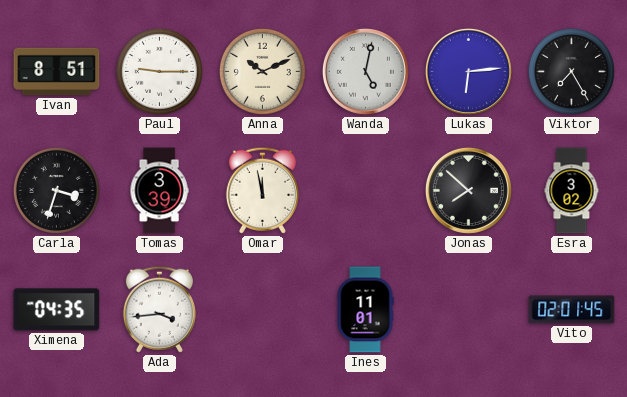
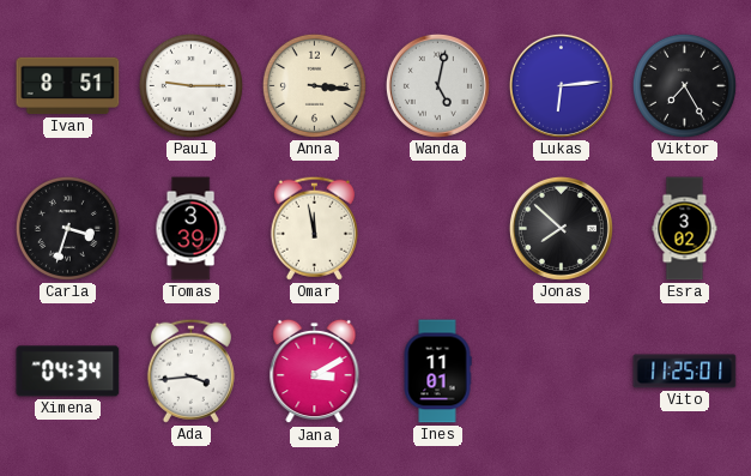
Anna: 10:11 -> 3:16 (314, 85)
Ximena: 04:35 -> 04:34 (68, 372)
Jana: none -> 3:10 (315, 372)
Vito: 02:01 -> 11:25 (685, 372)
